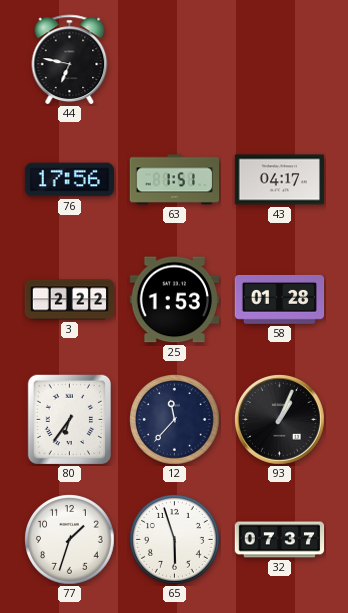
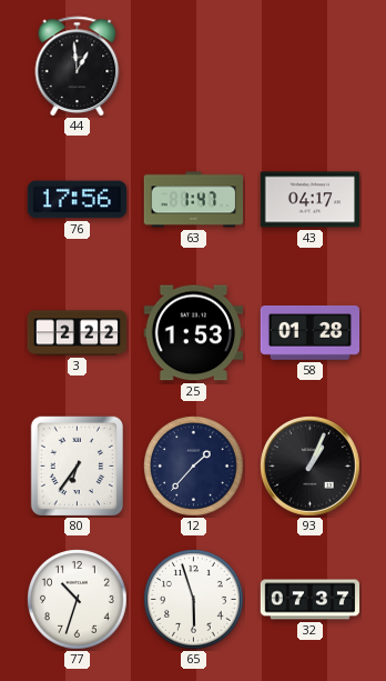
44: 6:47 -> 12:59 (78, 67)
63: 1:51 -> 1:47 (194, 200)
12: 11:37 -> 1:37 (194, 467)
77: 1:33 -> 10:33 (78, 600)
